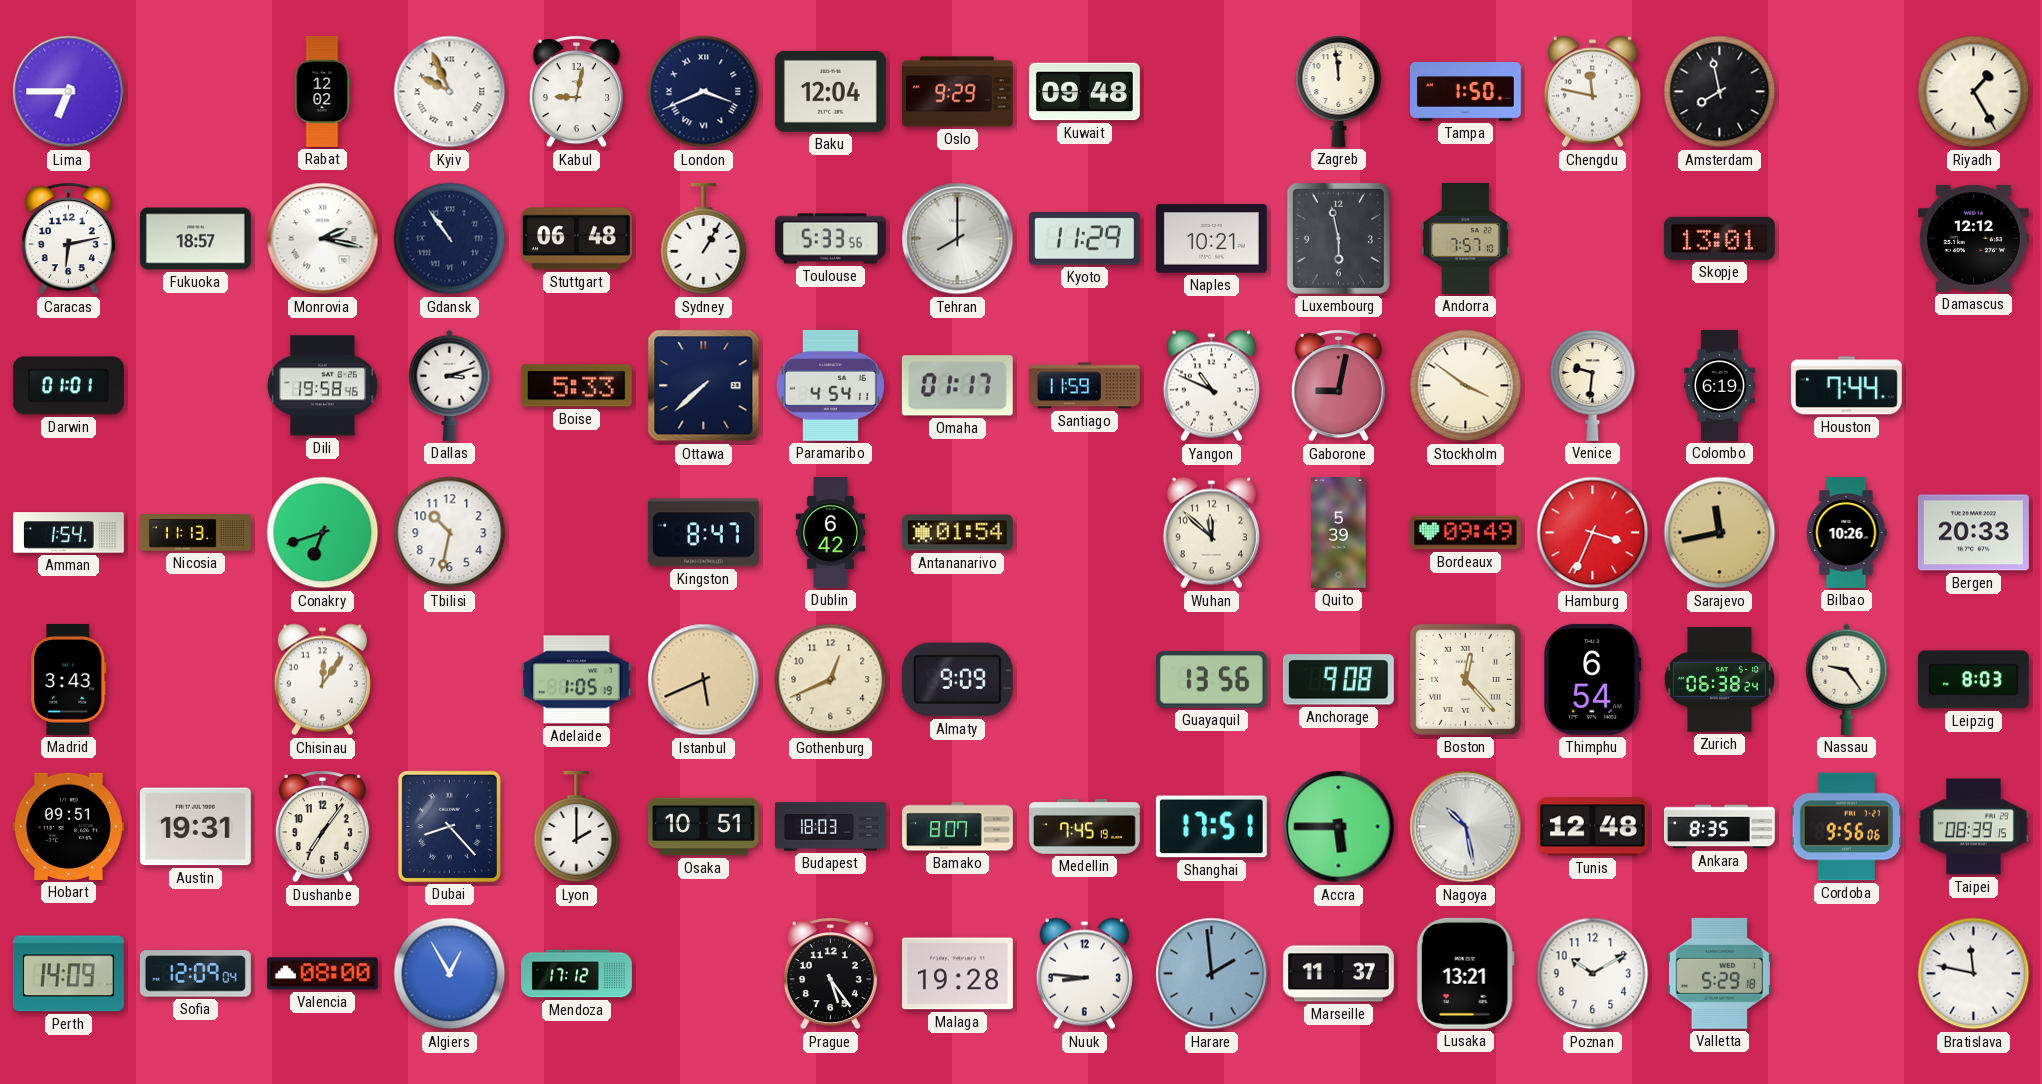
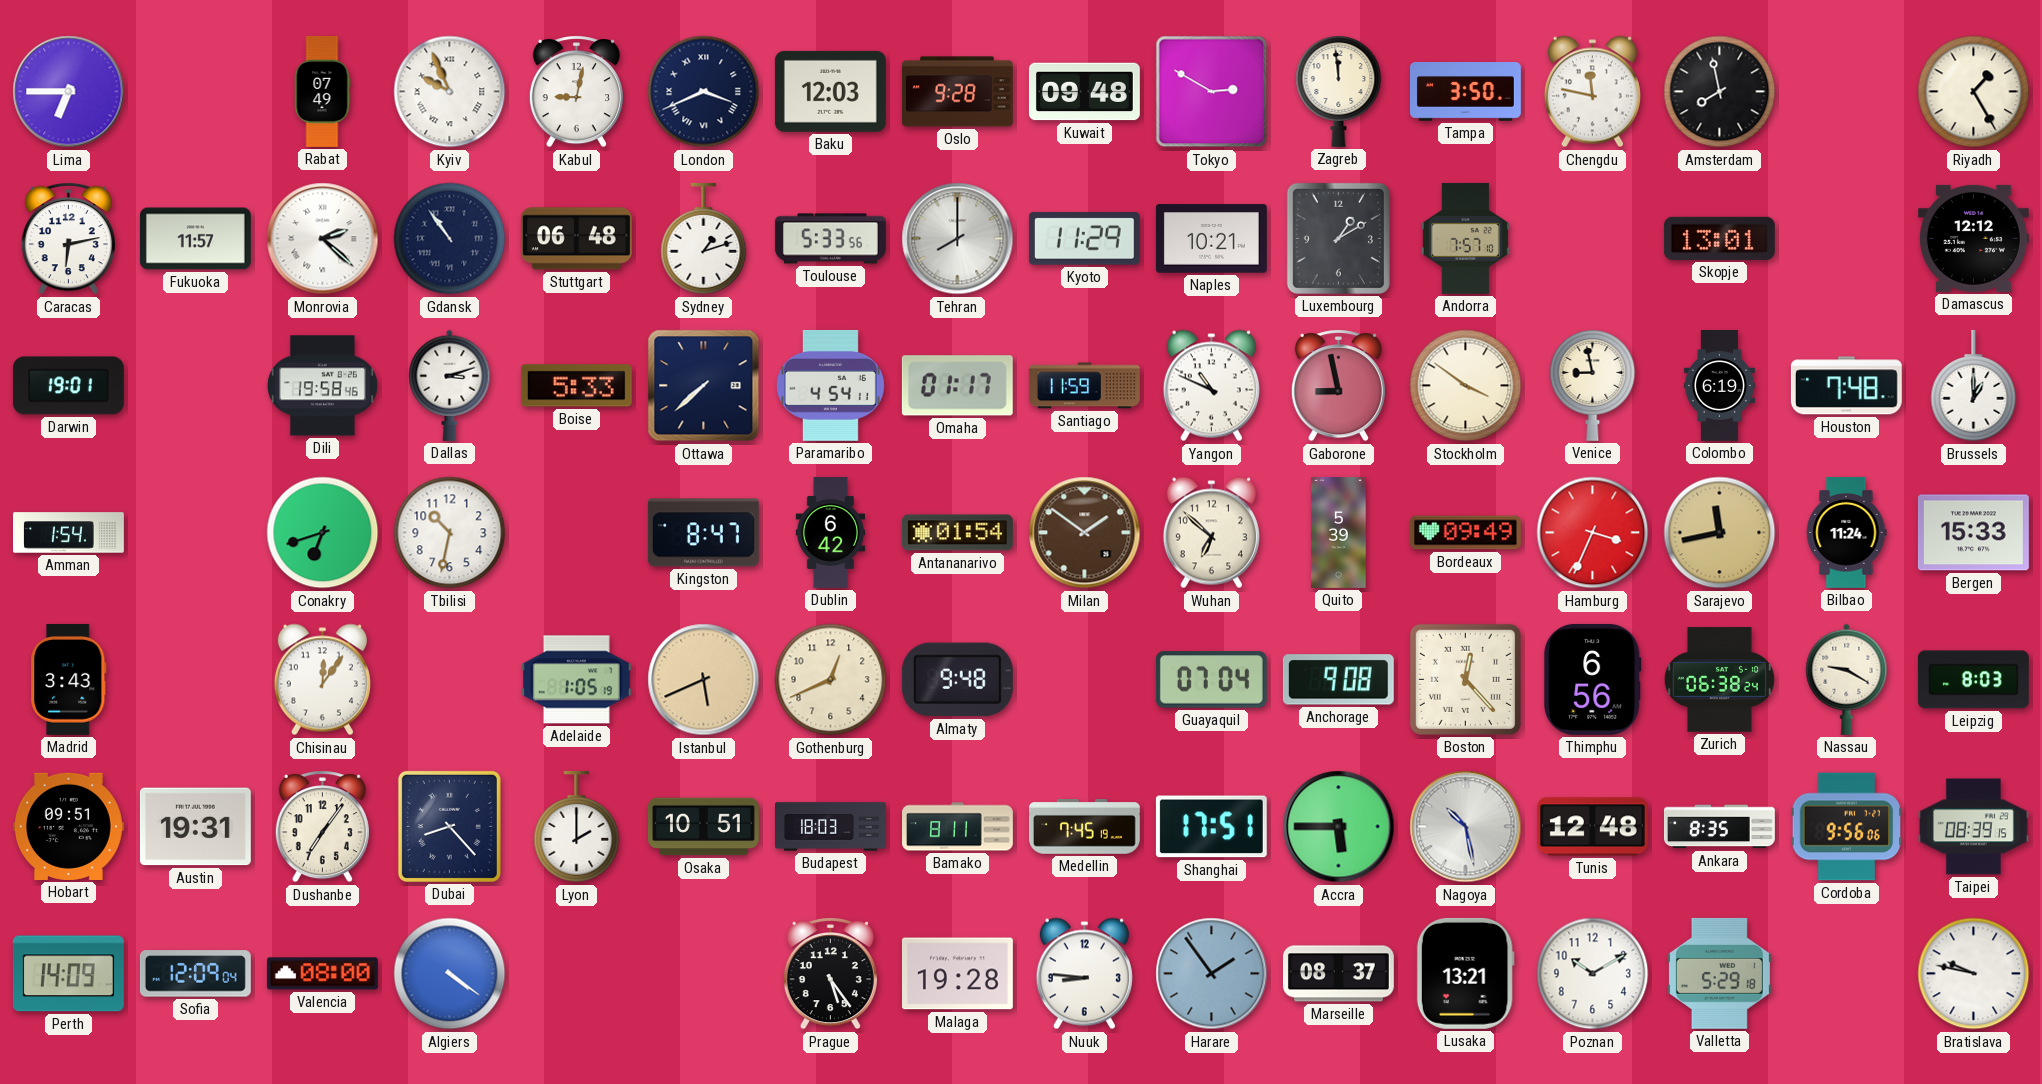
Rabat: 12:02 -> 07:49 (322, 92)
Baku: 12:04 -> 12:03 (830, 91)
Oslo: 9:29 -> 9:28 (957, 92)
Tokyo: none -> 2:50 (1212, 92)
Tampa: 1:50 -> 3:50 (1466, 92)
Fukuoka: 18:57 -> 11:57 (195, 239)
Monrovia: 2:17 -> 2:22 (323, 239)
Sydney: 1:05 -> 1:12 (704, 239)
Luxembourg: 5:58 -> 1:10 (1338, 238)
Darwin: 01:01 -> 19:01 (68, 386)
Gaborone: 9:02 -> 8:58 (1338, 386)
Venice: 9:31 -> 8:58 (1593, 385)
Houston: 7:44 -> 7:48 (1846, 386)
Brussels: none -> 1:00 (1974, 386)
Nicosia: 11:13 -> none (195, 533)
Milan: none -> 1:51 (1085, 533)
Wuhan: 11:52 -> 6:52 (1211, 533)
Bilbao: 10:26 -> 11:24 (1846, 532)
Bergen: 20:33 -> 15:33 (1973, 533)
Almaty: 9:09 -> 9:48 (957, 680)
Guayaquil: 13:56 -> 07:04 (1211, 680)
Thimphu: 6:54 -> 6:56 (1593, 679)
Nassau: 9:24 -> 9:20 (1847, 679)
Bamako: 8:07 -> 8:11 (958, 827)
Algiers: 12:55 -> 4:21 (450, 974)
Mendoza: 17:12 -> none (577, 974)
Harare: 1:59 -> 1:54 (1212, 974)
Marseille: 11:37 -> 08:37 (1338, 974)
Bratislava: 11:47 -> 9:47 (1974, 974)
